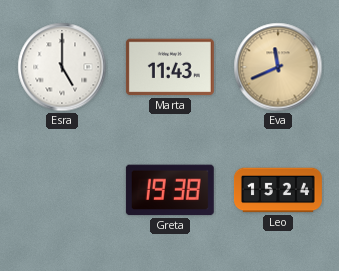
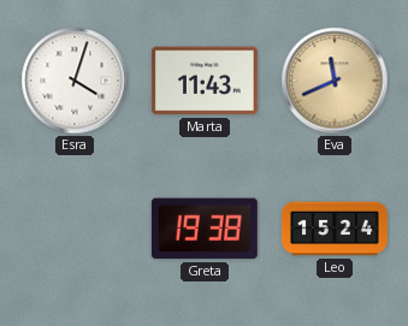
Esra: 5:00 -> 4:03 (75, 81)
